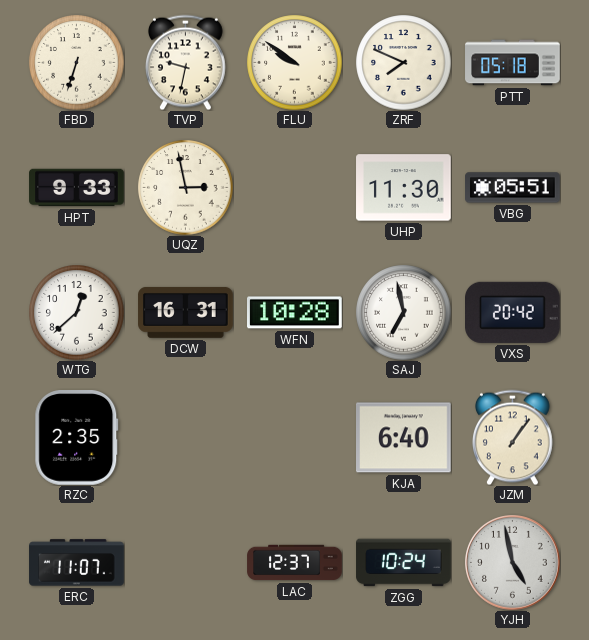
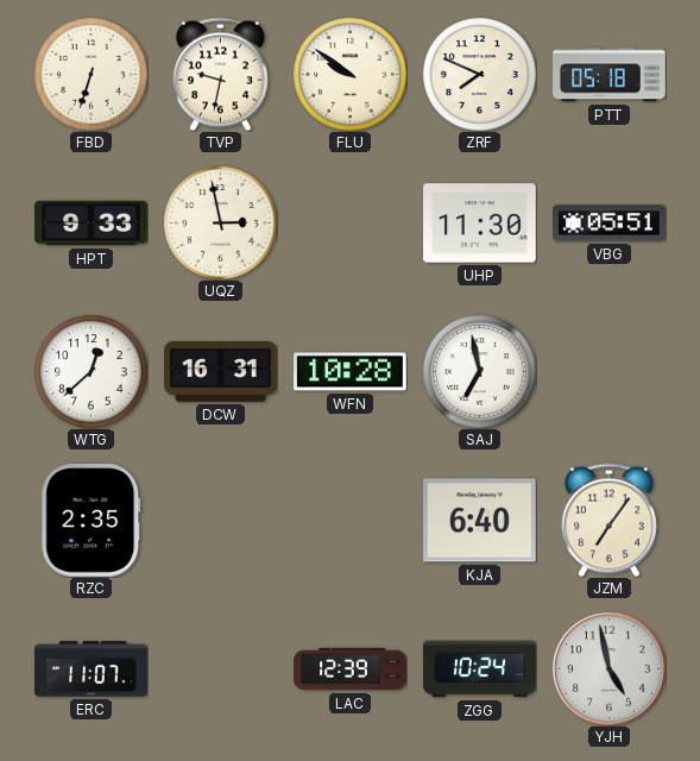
VXS: 20:42 -> none (513, 312)
JZM: 1:06 -> 7:06 (610, 520)
LAC: 12:37 -> 12:39 (351, 669)
